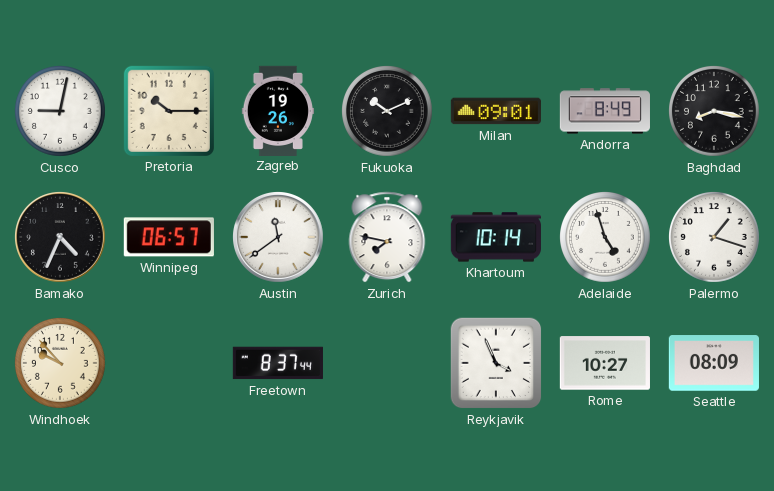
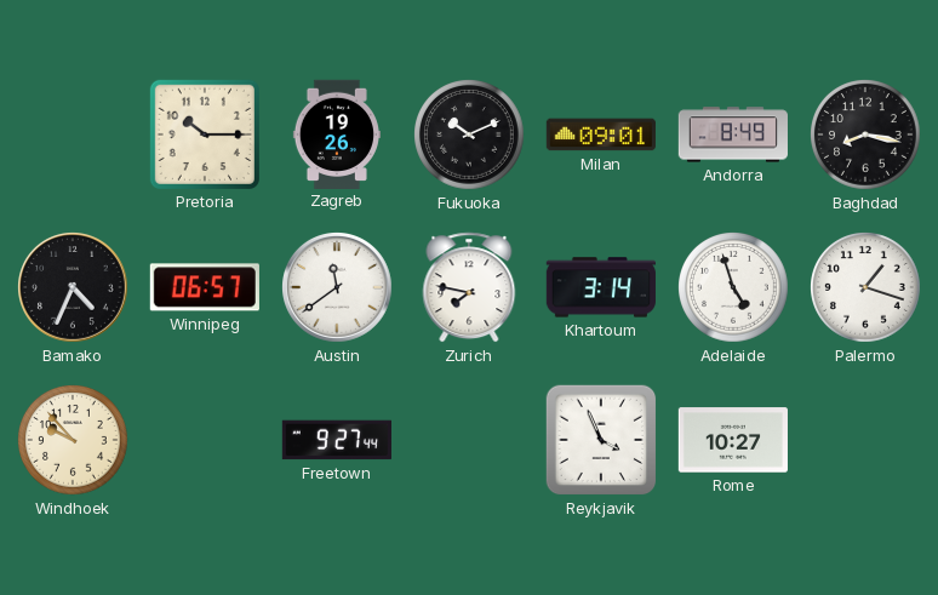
Cusco: 9:02 -> none (61, 112)
Khartoum: 10:14 -> 3:14 (601, 287)
Freetown: 8:37 -> 9:27 (337, 440)
Seattle: 08:09 -> none (714, 363)
